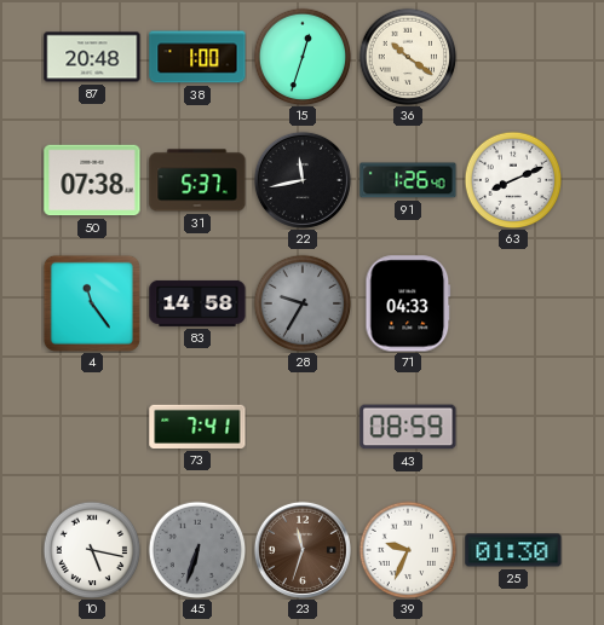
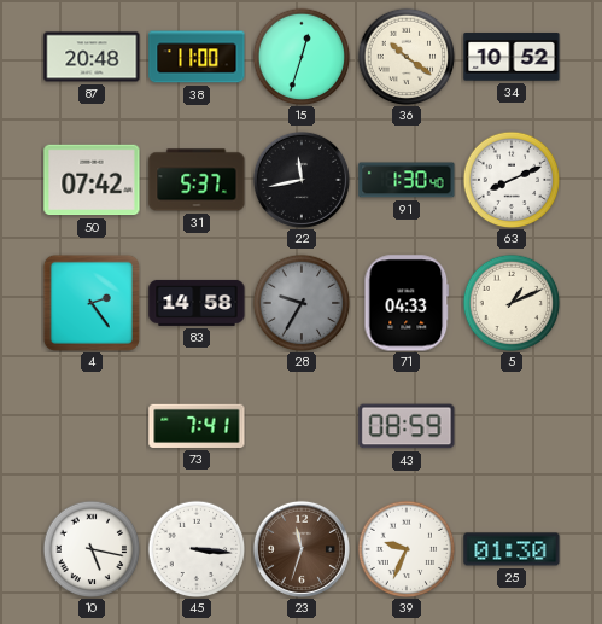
38: 1:00 -> 11:00 (197, 57)
34: none -> 10:52 (512, 57)
50: 07:38 -> 07:42 (92, 180)
91: 1:26 -> 1:30 (407, 180)
4: 11:24 -> 2:24 (92, 303)
5: none -> 1:11 (512, 303)
45: 6:33 -> 3:16 (197, 549)
45 dial: grey -> white (197, 549)
